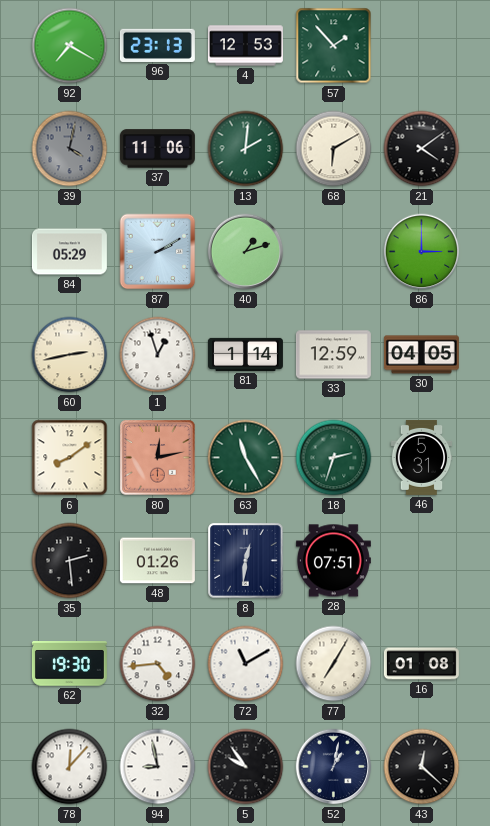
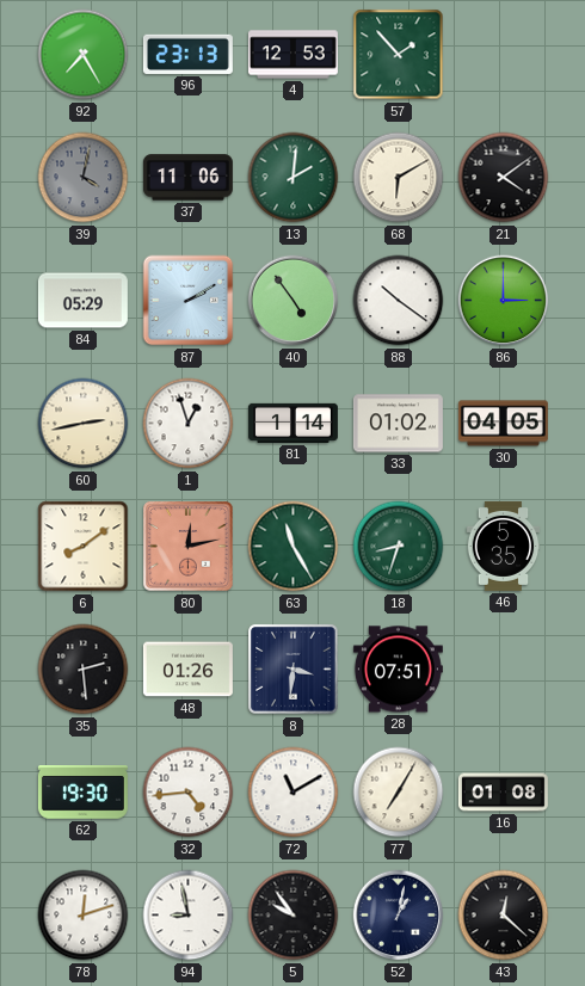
92: 7:20 -> 7:25 (84, 55)
40: 1:12 -> 4:54 (294, 301)
88: none -> 10:21 (399, 301)
33: 12:59 -> 01:02 (398, 424)
18: 2:33 -> 8:33 (399, 547)
46: 5:31 -> 5:35 (504, 546)
8: 12:31 -> 3:31 (294, 670)
78: 12:07 -> 12:12 (84, 916)
